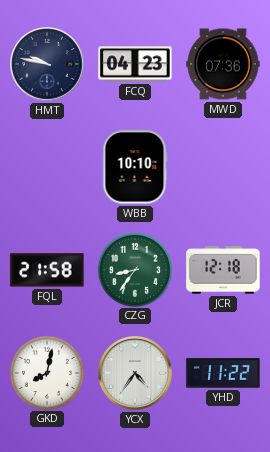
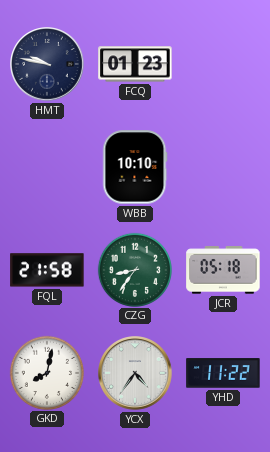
FCQ: 04:23 -> 01:23 (135, 64)
MWD: 07:36 -> none (223, 64)
JCR: 12:18 -> 05:18 (223, 270)
